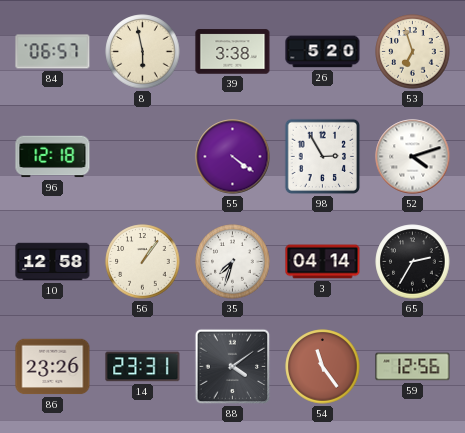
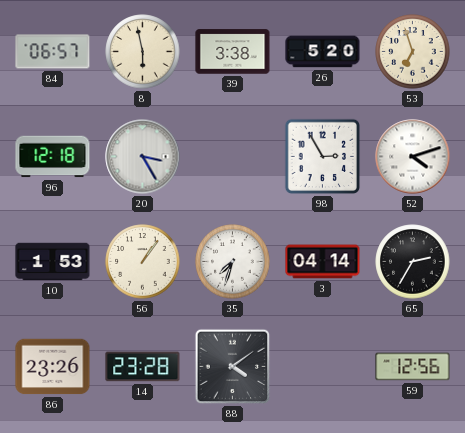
20: none -> 3:25 (143, 157)
55: 4:21 -> none (233, 157)
10: 12:58 -> 1:53 (53, 262)
14: 23:31 -> 23:28 (143, 367)
54: 11:24 -> none (323, 367)
